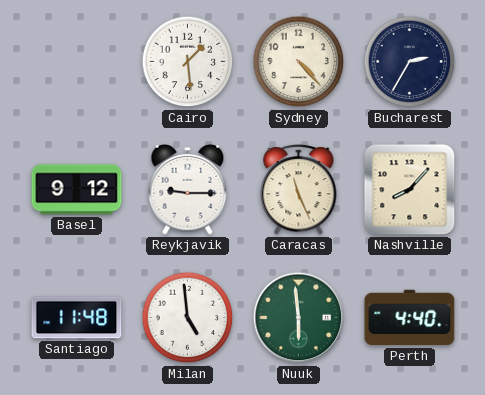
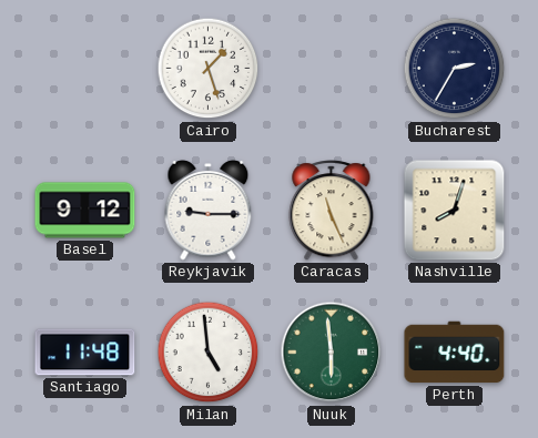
Cairo: 1:29 -> 1:27 (209, 69)
Sydney: 4:23 -> none (299, 62)
Nashville: 8:07 -> 8:03 (455, 211)
